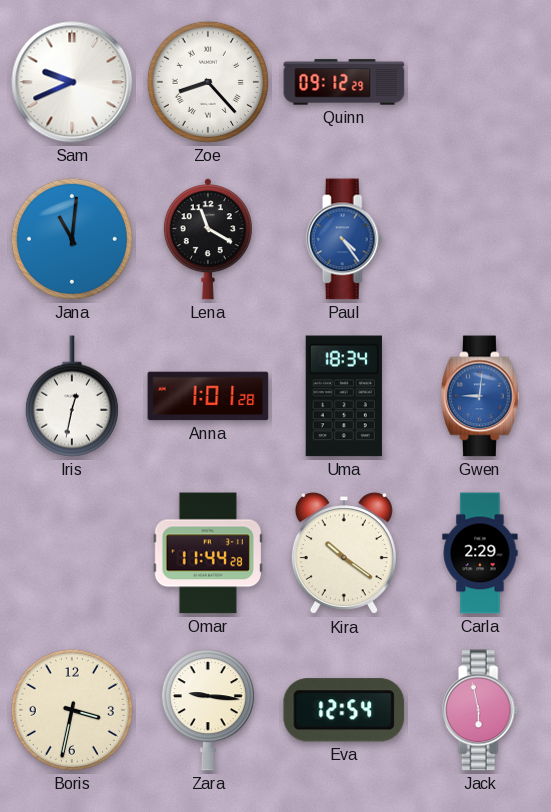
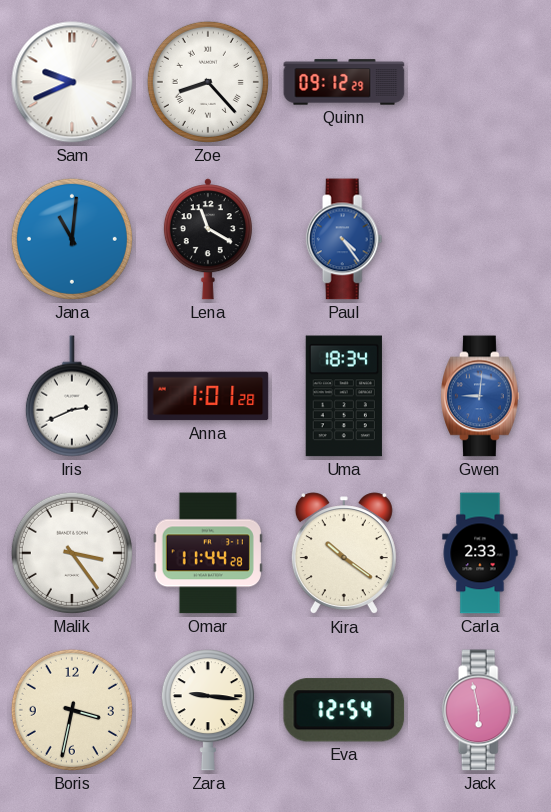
Iris: 12:32 -> 2:41 (72, 396)
Malik: none -> 3:24 (72, 553)
Carla: 2:29 -> 2:33 (480, 553)
